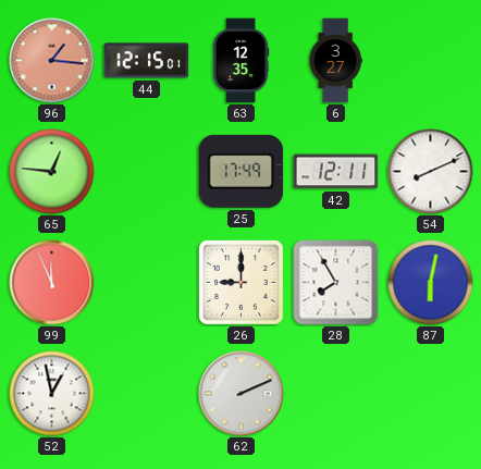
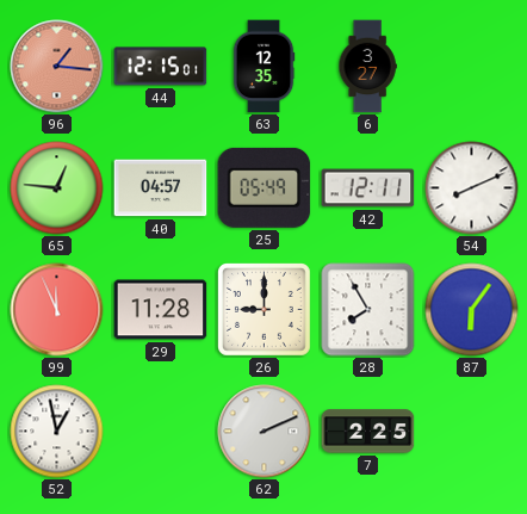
40: none -> 04:57 (161, 188)
25: 17:49 -> 05:49 (265, 187)
29: none -> 11:28 (161, 310)
87: 6:02 -> 6:06 (472, 310)
7: none -> 2:25 (368, 432)
